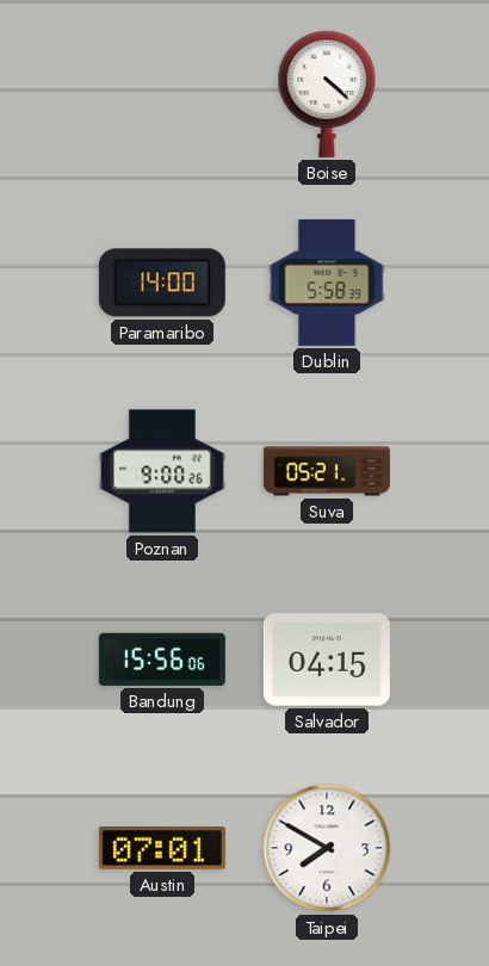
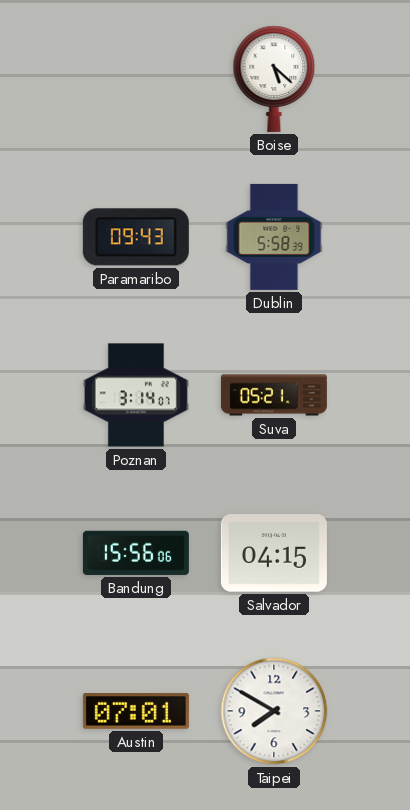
Boise: 4:22 -> 5:22 (274, 79)
Paramaribo: 14:00 -> 09:43 (136, 237)
Poznan: 9:00 -> 3:14 (136, 395)
